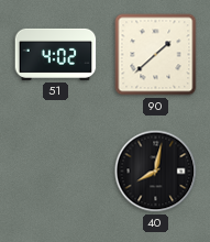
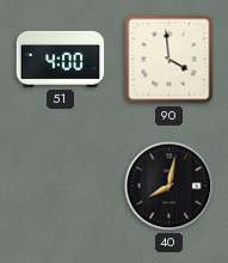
51: 4:02 -> 4:00 (61, 59)
90: 1:38 -> 3:59 (170, 60)
